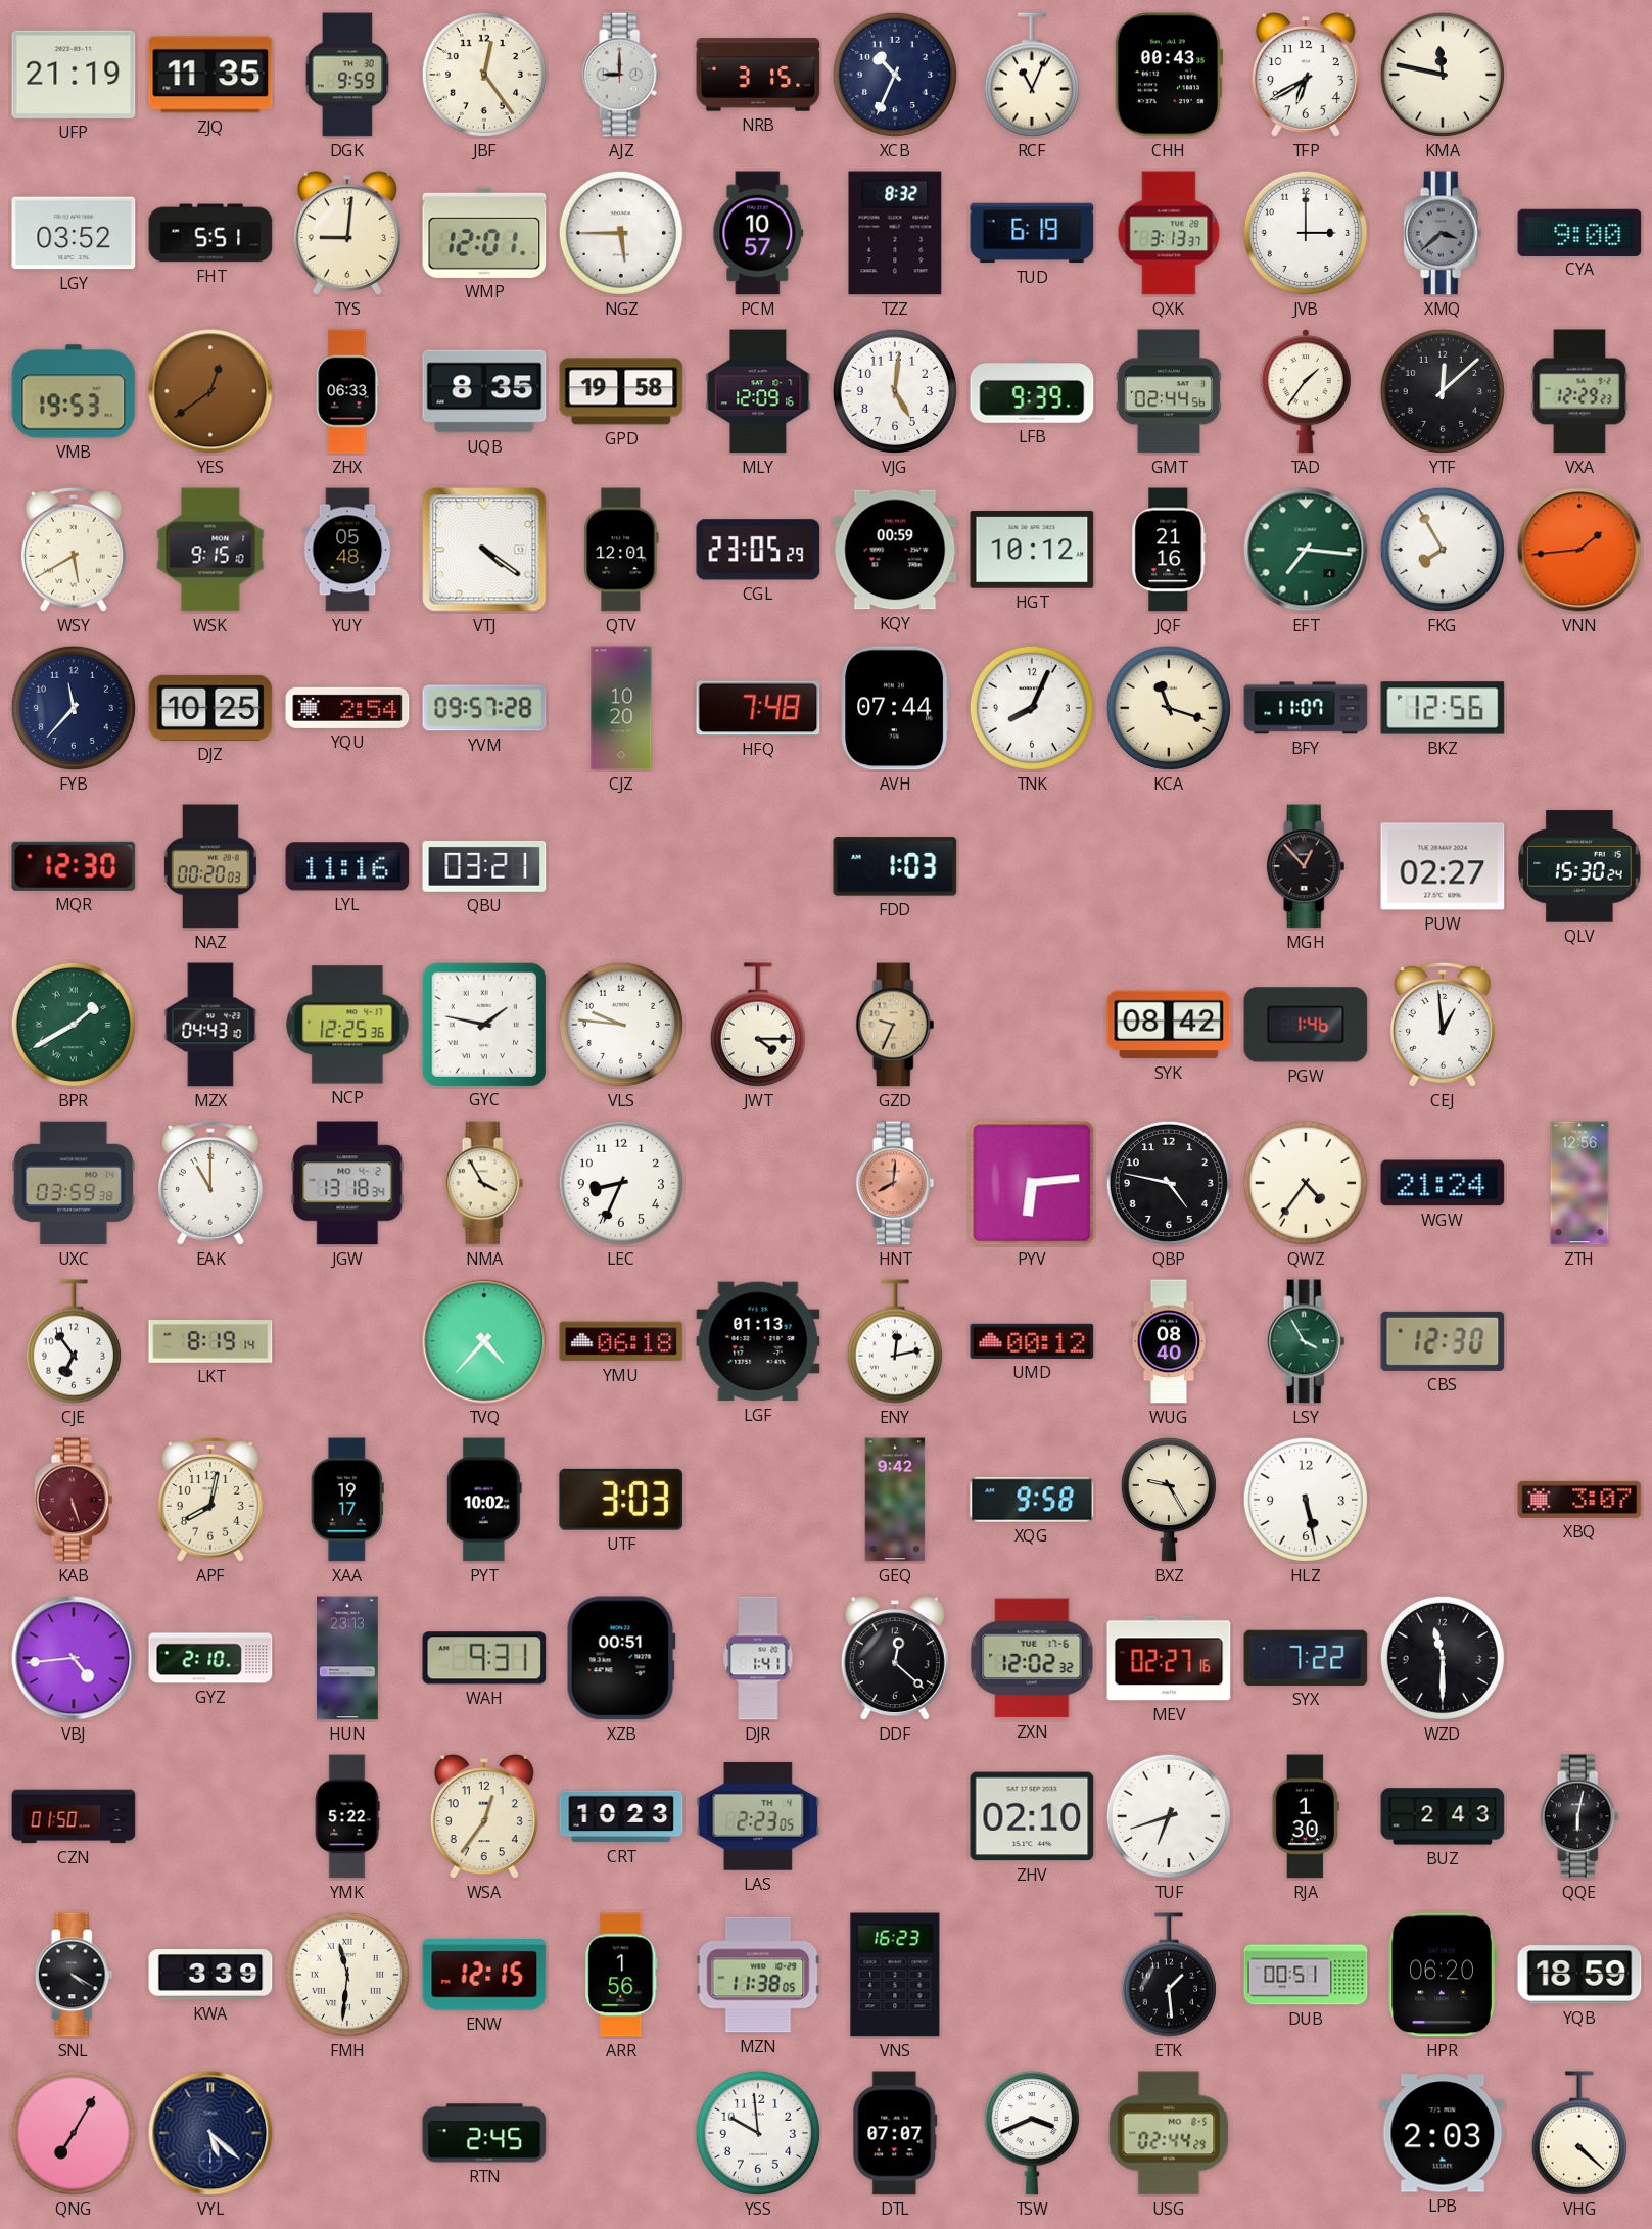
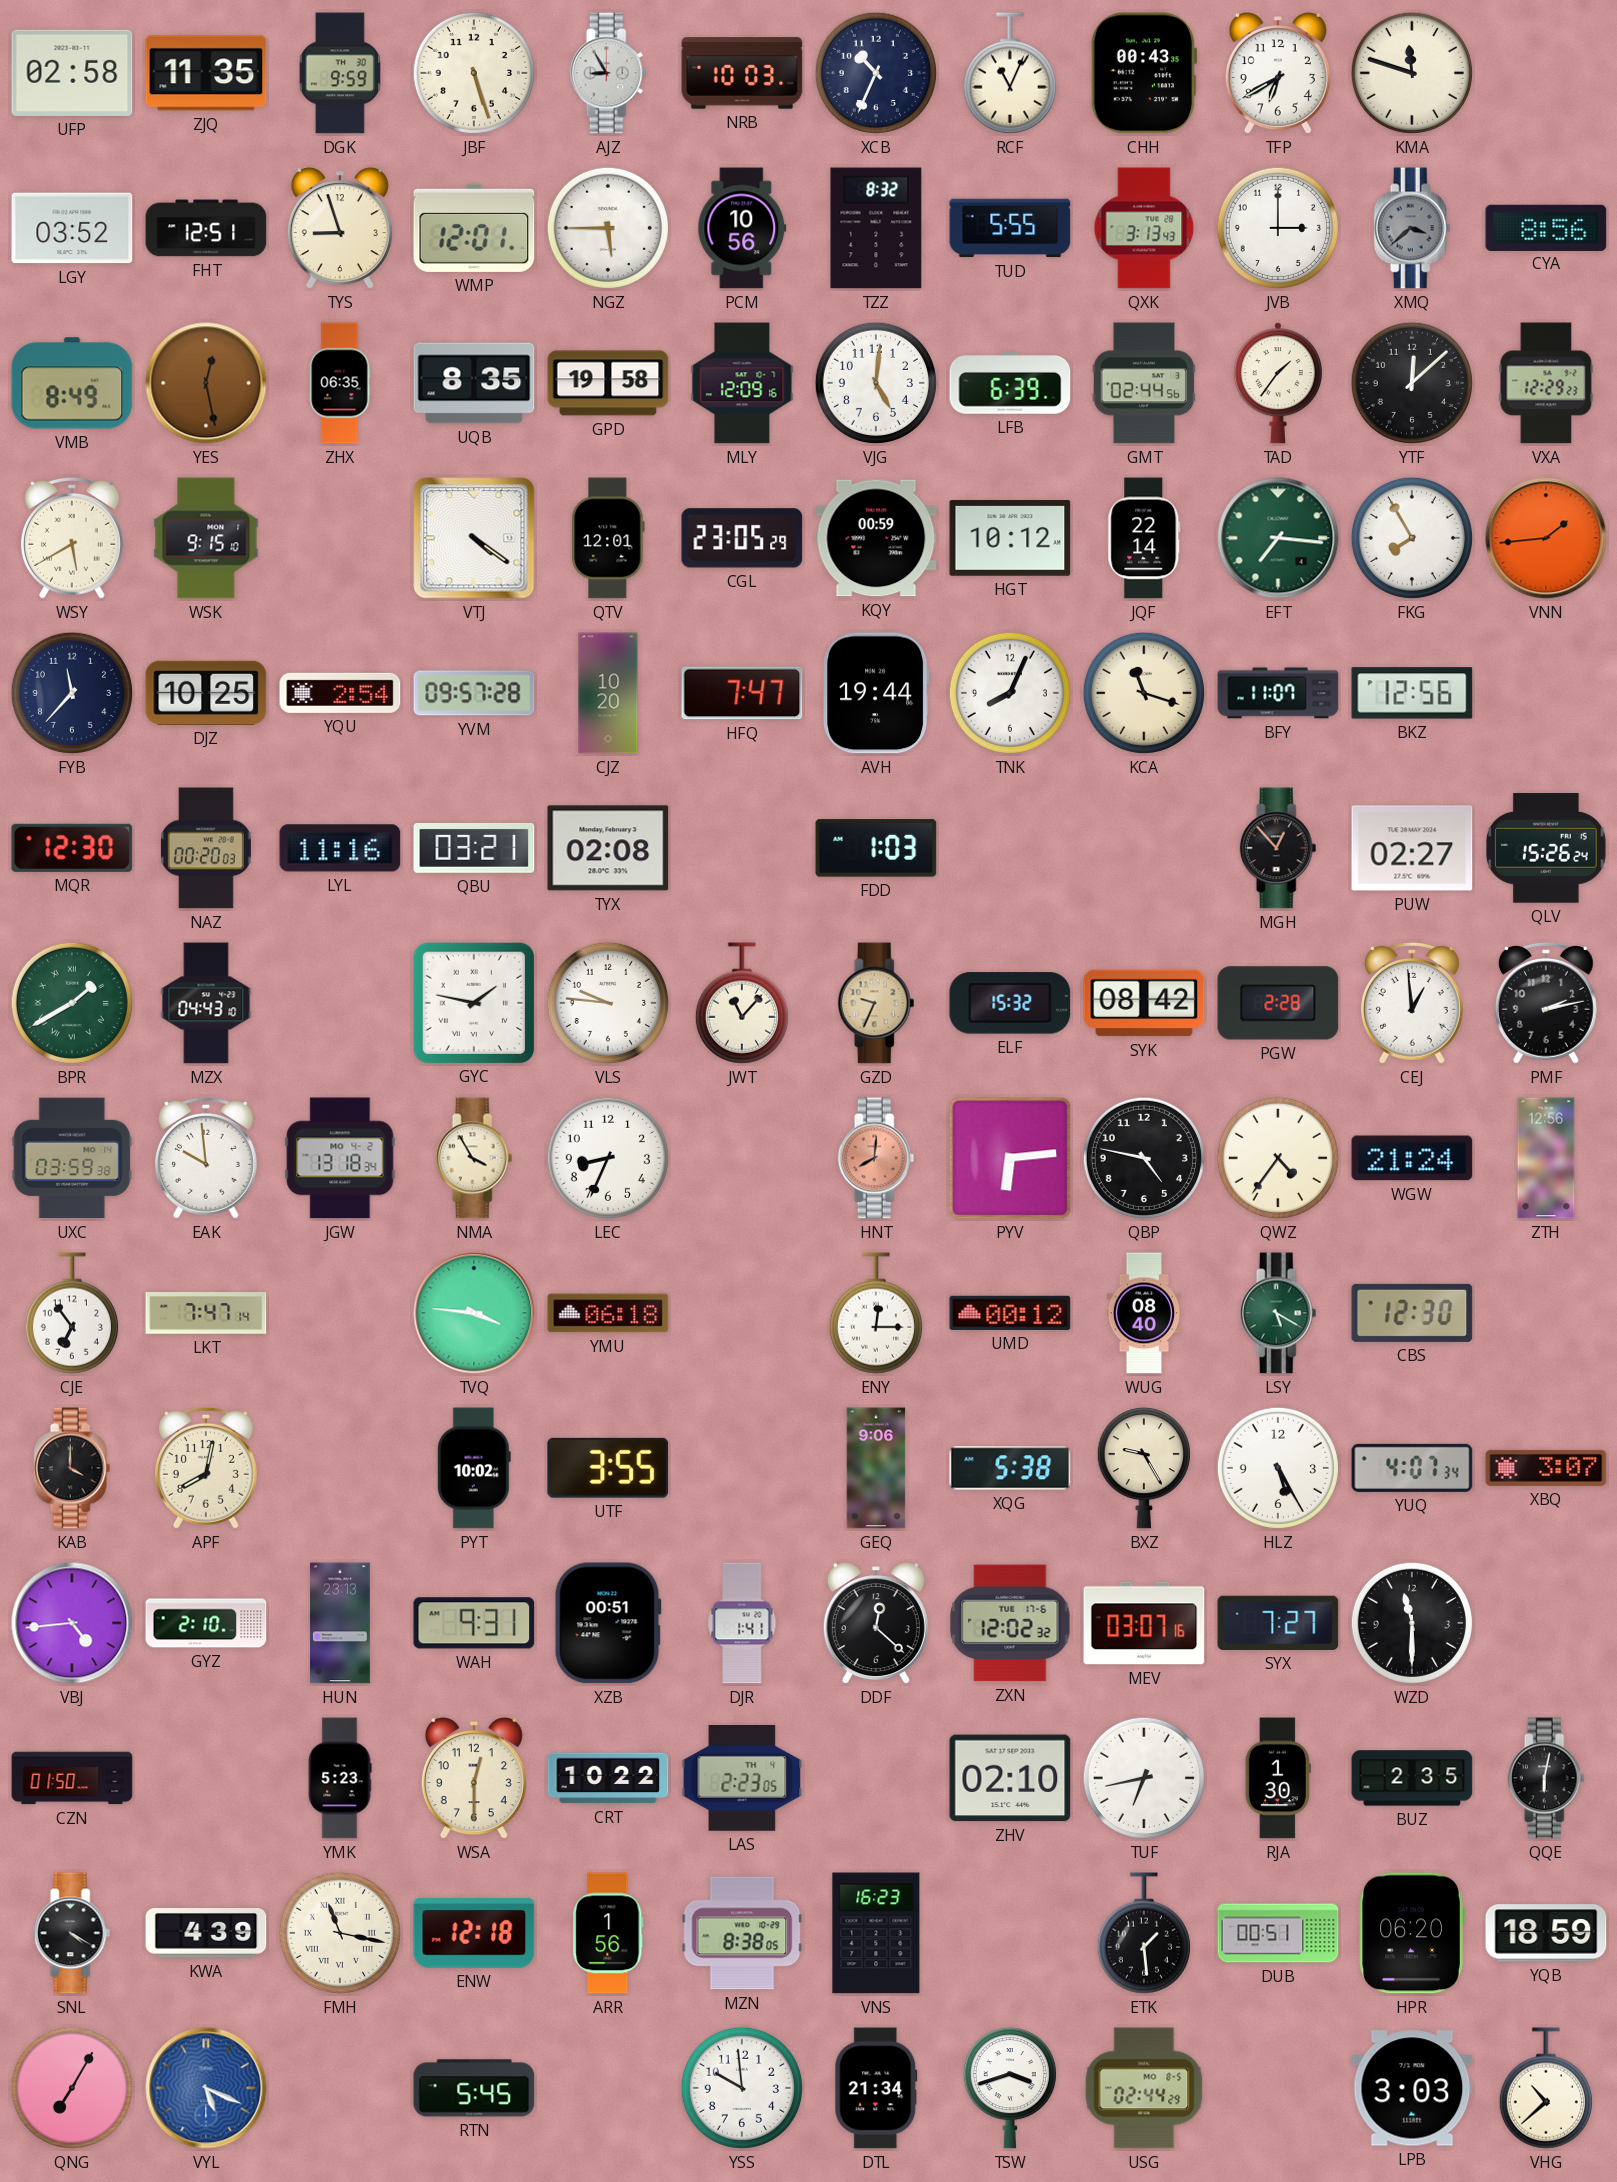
UFP: 21:19 -> 02:58 (72, 73)
JBF: 12:24 -> 5:27 (474, 73)
AJZ: 9:00 -> 8:55 (608, 73)
NRB: 3:15 -> 10:03 (742, 73)
KMA: 11:47 -> 11:48 (1412, 73)
FHT: 5:51 -> 12:51 (206, 228)
TYS: 9:01 -> 8:57 (340, 229)
PCM: 10:57 -> 10:56 (742, 228)
TUD: 6:19 -> 5:55 (1010, 228)
QXK: 3:13:37 -> 3:13:43 (1144, 228)
CYA: 9:00 -> 8:56 (1546, 227)
VMB: 19:53 -> 8:49 (72, 383)
YES: 12:39 -> 12:28 (206, 383)
ZHX: 06:33 -> 06:35 (340, 383)
LFB: 9:39 -> 6:39 (1010, 383)
YUY: 05:48 -> none (347, 550)
JQF: 21:16 -> 22:14 (1144, 538)
HFQ: 7:48 -> 7:47 (742, 693)
AVH: 07:44 -> 19:44 (876, 693)
TYX: none -> 02:08 (608, 848)
QLV: 15:30 -> 15:26 (1546, 848)
NCP: 12:25 -> none (347, 1025)
JWT: 4:15 -> 11:07 (742, 1003)
ELF: none -> 15:32 (1010, 1003)
PGW: 1:46 -> 2:28 (1278, 1003)
PMF: none -> 2:13 (1546, 1003)
EAK: 11:00 -> 9:59 (206, 1158)
LKT: 8:19 -> 7:47 (206, 1314)
TVQ: 4:37 -> 3:46 (474, 1313)
LGF: 01:13 -> none (758, 1341)
ENY: 12:13 -> 12:15 (876, 1313)
LSY: 3:55 -> 5:20 (1278, 1313)
KAB: 5:27 -> 4:00 (72, 1468)
KAB dial: burgundy -> black (72, 1468)
XAA: 19:17 -> none (347, 1500)
UTF: 3:03 -> 3:55 (608, 1468)
GEQ: 9:42 -> 9:06 (876, 1468)
XQG: 9:58 -> 5:38 (1010, 1468)
HLZ: 5:28 -> 5:25 (1278, 1468)
YUQ: none -> 4:07 (1412, 1468)
MEV: 02:27 -> 03:07 (1144, 1623)
SYX: 7:22 -> 7:27 (1278, 1623)
YMK: 5:22 -> 5:23 (340, 1778)
WSA: 12:36 -> 12:30 (474, 1779)
CRT: 10:23 -> 10:22 (608, 1778)
TUF: 6:42 -> 6:43 (1144, 1778)
BUZ: 2:43 -> 2:35 (1412, 1778)
KWA: 3:39 -> 4:39 (206, 1933)
FMH: 11:31 -> 11:17 (340, 1933)
ENW: 12:15 -> 12:18 (474, 1933)
MZN: 11:38 -> 8:38 (742, 1933)
VYL: 5:22 -> 5:19 (206, 2088)
VYL dial: navy -> blue (206, 2088)
RTN: 2:45 -> 5:45 (474, 2088)
DTL: 07:07 -> 21:34 (876, 2088)
TSW: 3:41 -> 3:42 (1010, 2088)
LPB: 2:03 -> 3:03 (1412, 2088)
VHG: 4:22 -> 10:38 (1546, 2088)
